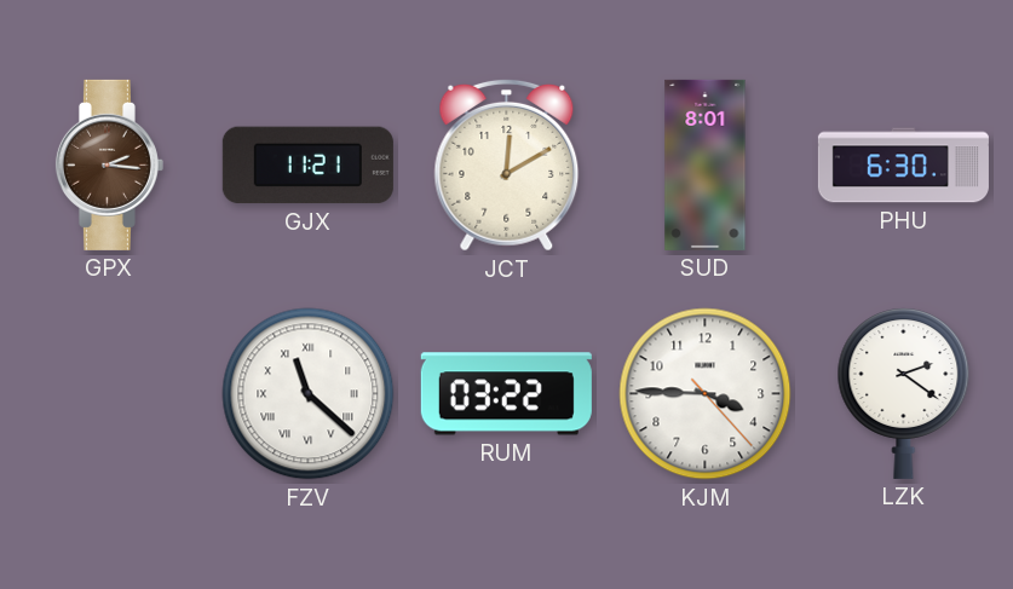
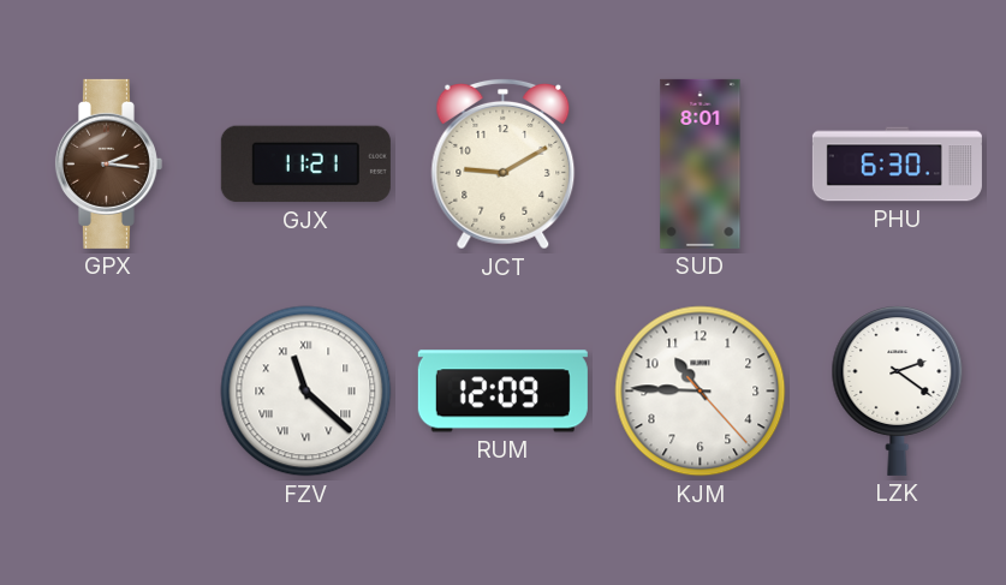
JCT: 12:10 -> 9:10 (504, 163)
RUM: 03:22 -> 12:09 (502, 392)
KJM: 3:45 -> 10:45 (701, 392)
